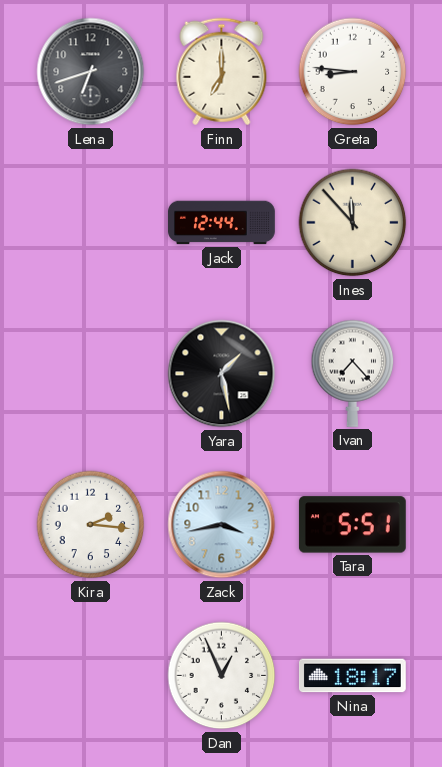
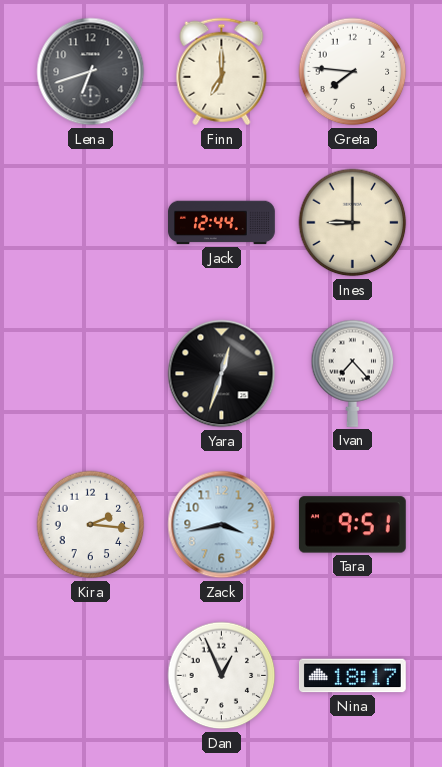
Greta: 8:46 -> 7:46 (353, 72)
Ines: 11:53 -> 9:00 (353, 223)
Yara: 1:28 -> 12:33 (222, 374)
Tara: 5:51 -> 9:51 (352, 525)
